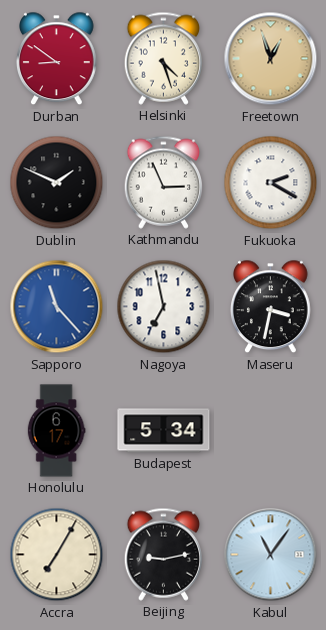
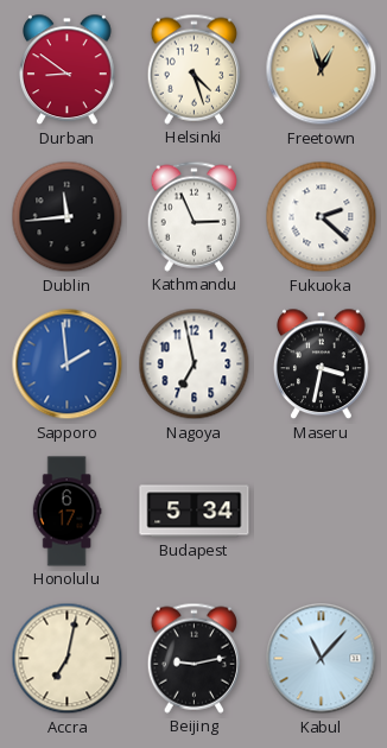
Dublin: 1:49 -> 11:44 (68, 217)
Fukuoka: 2:20 -> 2:22 (322, 217)
Sapporo: 11:23 -> 1:59 (68, 365)
Accra: 7:05 -> 7:02 (68, 659)
Kabul: 11:06 -> 11:07 (322, 659)
